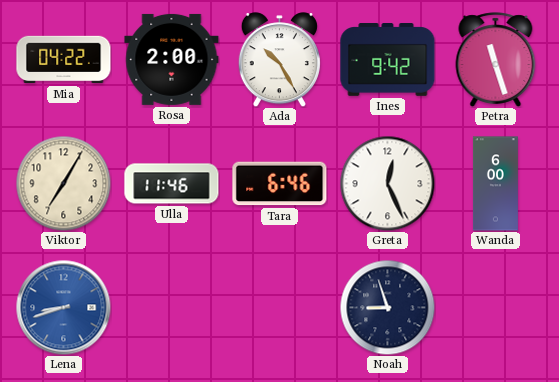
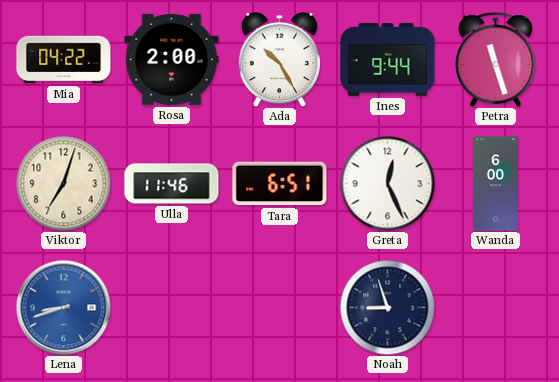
Ines: 9:42 -> 9:44 (388, 60)
Viktor: 7:05 -> 7:03 (63, 183)
Tara: 6:46 -> 6:51 (280, 184)
